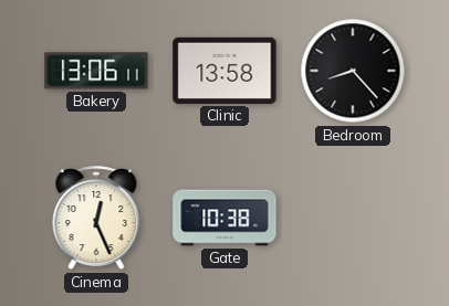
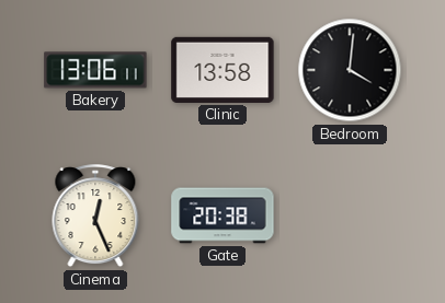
Bedroom: 8:23 -> 4:01 (350, 70)
Gate: 10:38 -> 20:38 (222, 215)
